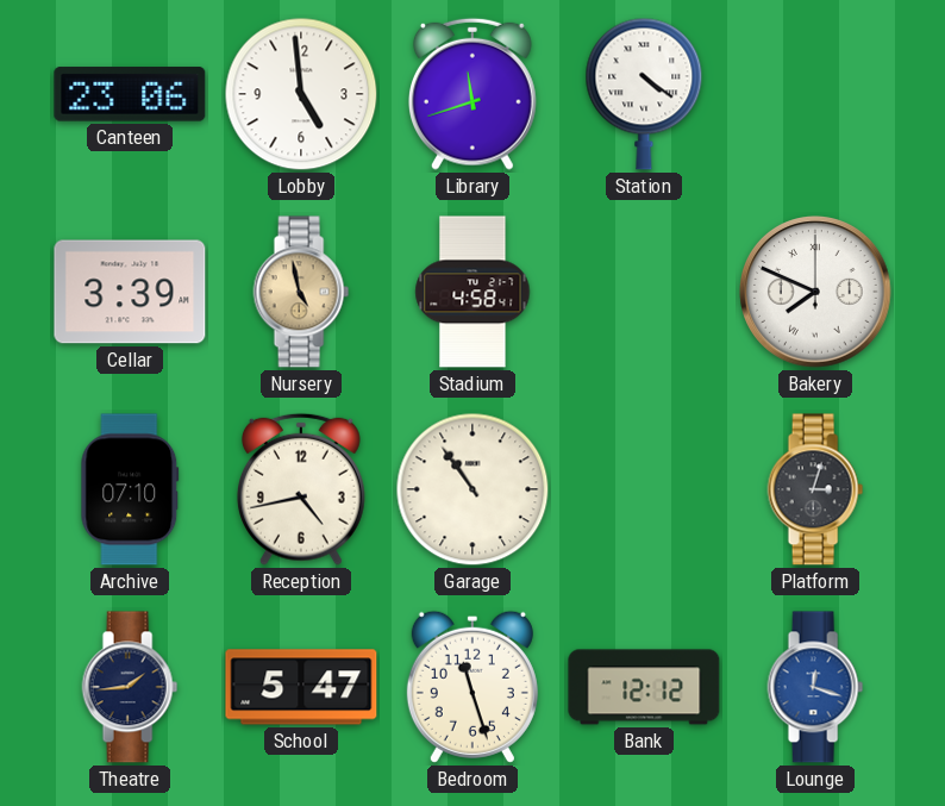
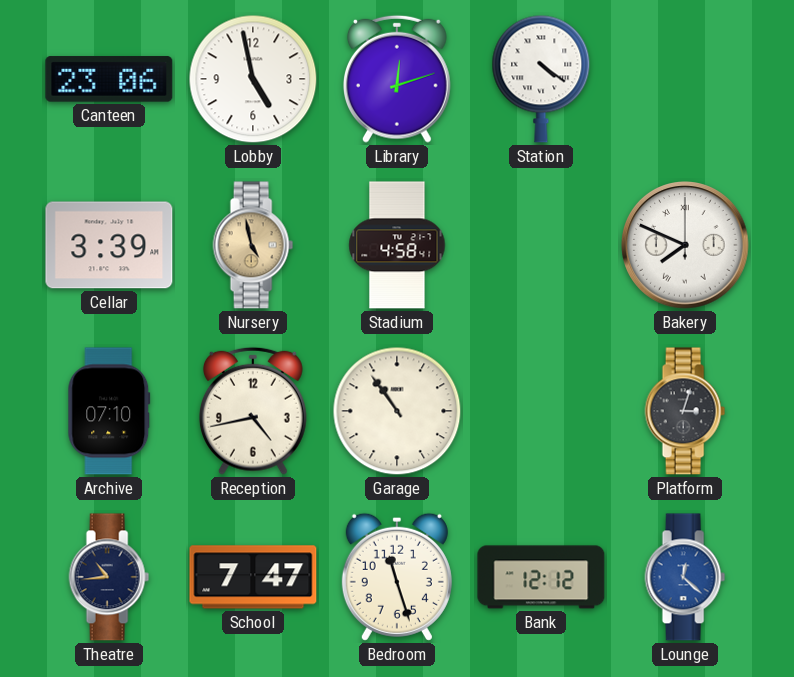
Lobby: 4:59 -> 4:58 (253, 79)
Library: 11:42 -> 12:12 (397, 79)
Theatre: 1:44 -> 10:44 (109, 577)
School: 5:47 -> 7:47 (253, 577)
Lounge: 12:18 -> 12:22 (685, 577)
